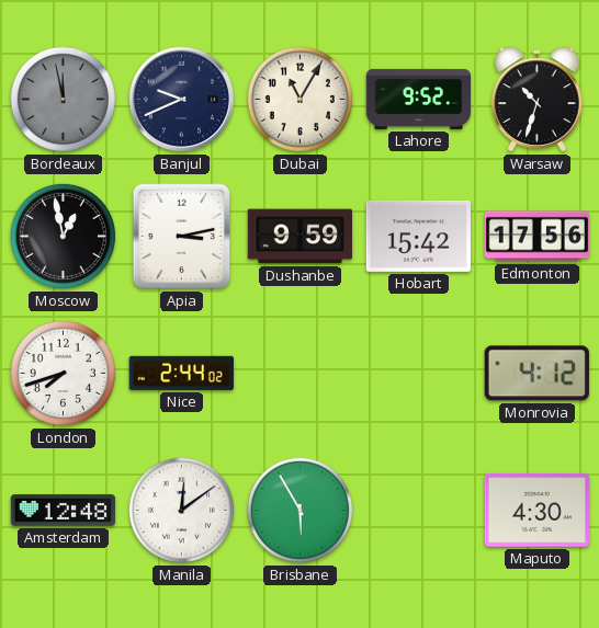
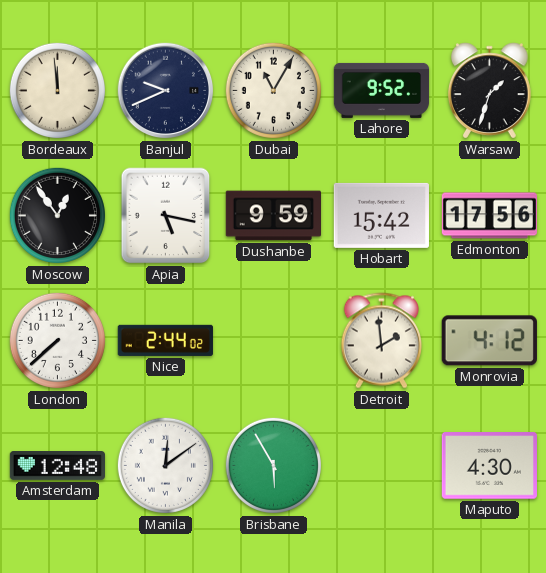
Bordeaux: 11:58 -> 11:59 (57, 90)
Bordeaux dial: grey -> cream (57, 90)
Warsaw: 10:33 -> 1:33 (490, 91)
Moscow: 12:58 -> 12:54 (57, 215)
Apia: 3:13 -> 5:17 (166, 216)
London: 7:42 -> 7:38 (57, 340)
Detroit: none -> 1:59 (381, 341)
